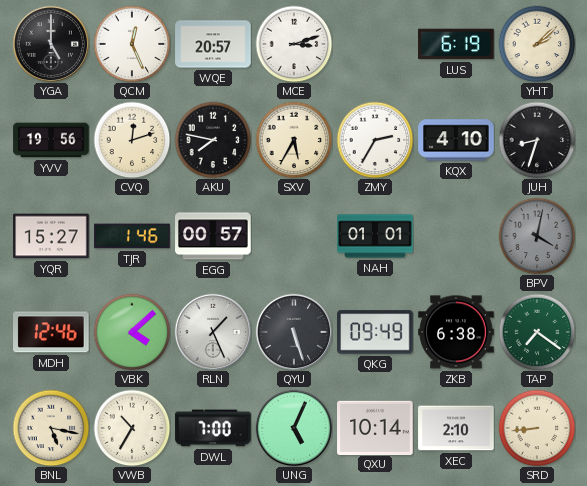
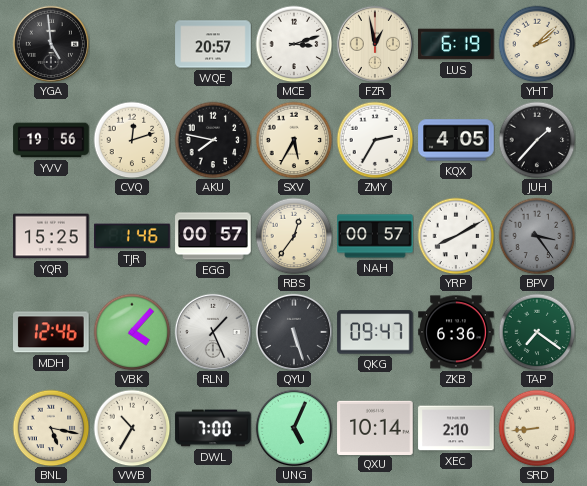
YGA: 5:00 -> 4:59 (51, 44)
QCM: 12:26 -> none (132, 44)
FZR: none -> 12:58 (375, 44)
KQX: 4:10 -> 4:05 (456, 140)
JUH: 8:33 -> 1:37 (537, 140)
YQR: 15:27 -> 15:25 (51, 236)
RBS: none -> 12:36 (294, 236)
NAH: 01:01 -> 00:57 (375, 236)
YRP: none -> 8:10 (456, 236)
BPV: 4:02 -> 3:24 (537, 236)
VBK: 4:08 -> 4:07 (132, 332)
QKG: 09:49 -> 09:47 (375, 332)
ZKB: 6:38 -> 6:36 (456, 332)
